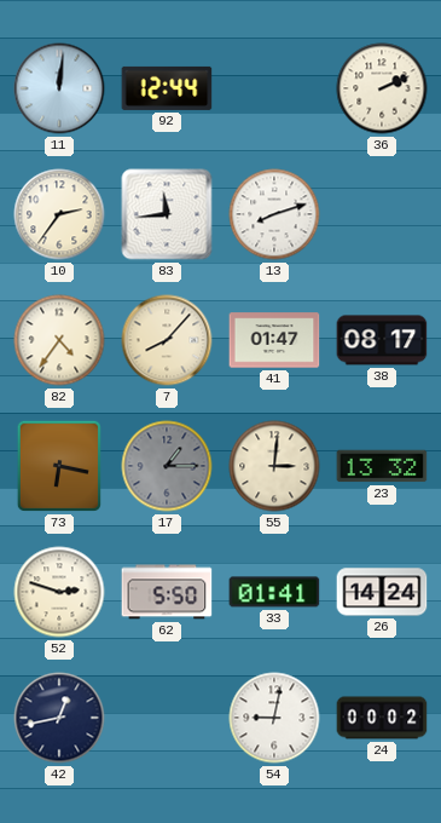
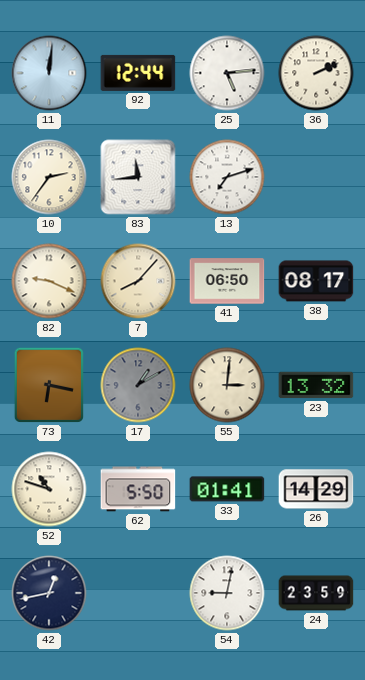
25: none -> 5:14 (227, 73)
13: 8:12 -> 7:12 (227, 177)
82: 4:36 -> 9:19 (49, 281)
41: 01:47 -> 06:50 (227, 281)
17: 1:15 -> 1:10 (138, 385)
52: 2:48 -> 10:48 (49, 489)
26: 14:24 -> 14:29 (316, 489)
24: 00:02 -> 23:59 (316, 593)
